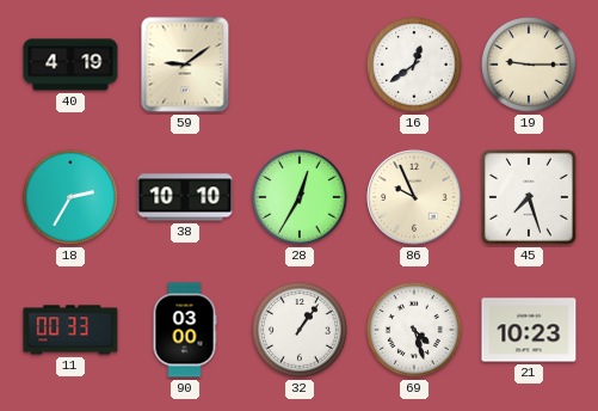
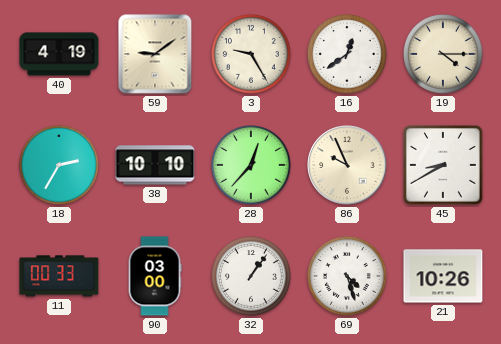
3: none -> 9:25 (252, 55)
19: 9:15 -> 4:15 (444, 55)
28: 12:35 -> 12:37 (252, 166)
45: 7:27 -> 8:40 (443, 165)
21: 10:23 -> 10:26 (443, 276)
